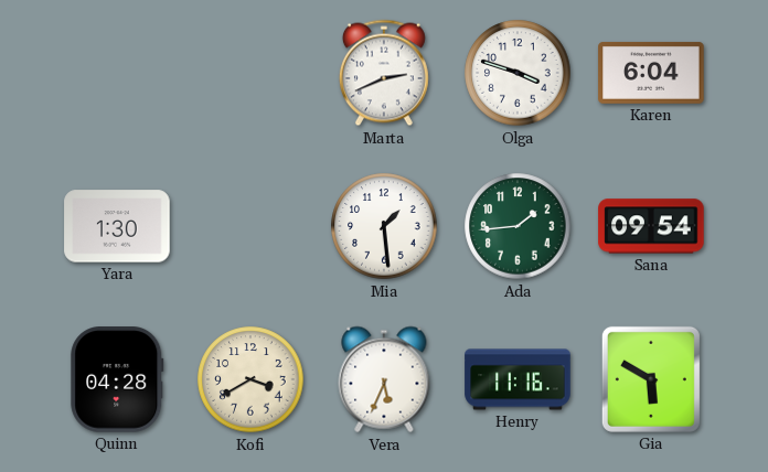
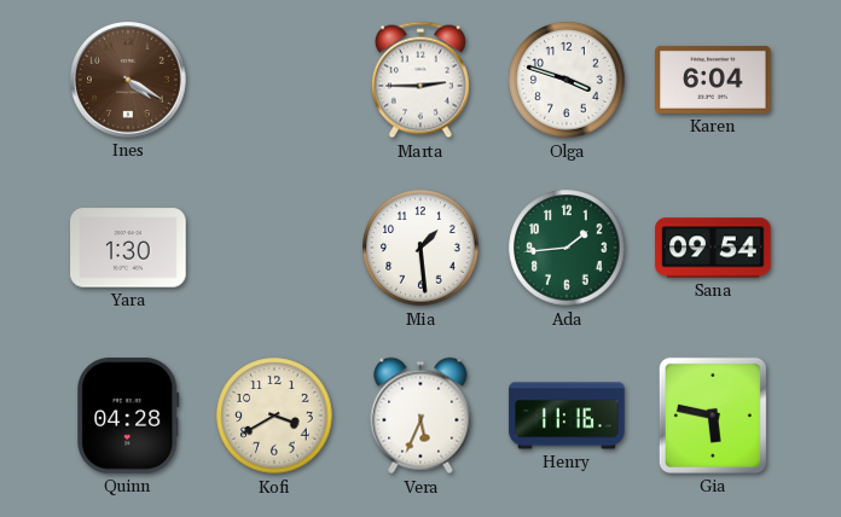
Ines: none -> 4:20 (128, 80)
Marta: 2:41 -> 2:45 (420, 80)
Gia: 5:50 -> 5:47 (713, 416)
